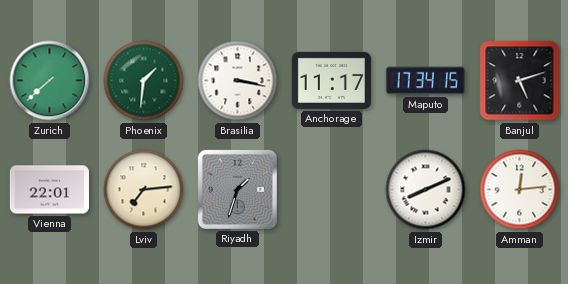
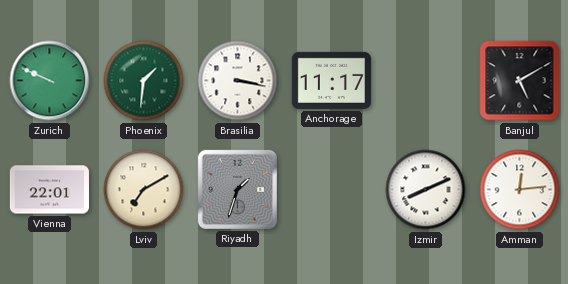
Zurich: 7:38 -> 9:49 (50, 81)
Maputo: 17:34 -> none (425, 81)
Banjul: 5:12 -> 5:10 (520, 81)
Lviv: 7:14 -> 7:10 (144, 190)
